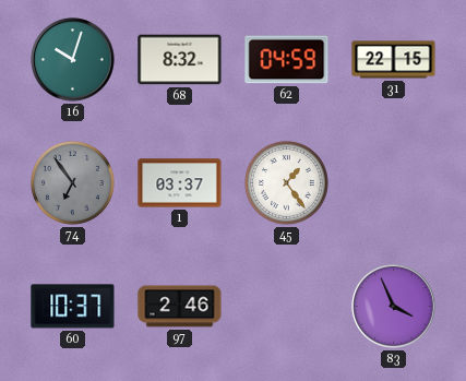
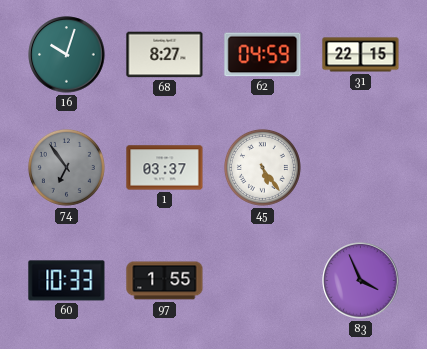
68: 8:32 -> 8:27 (165, 55)
45: 1:24 -> 5:24 (262, 167)
60: 10:37 -> 10:33 (67, 281)
97: 2:46 -> 1:55 (165, 281)
